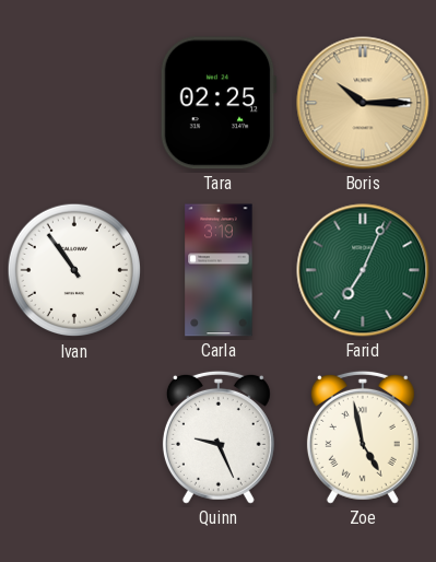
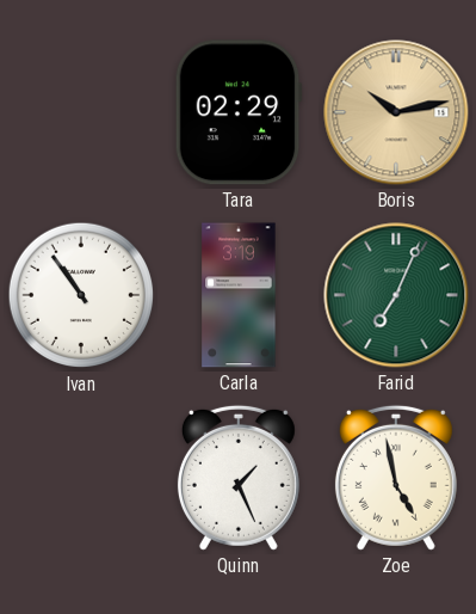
Tara: 02:25 -> 02:29 (239, 112)
Boris: 10:15 -> 10:13 (396, 112)
Quinn: 9:26 -> 1:26 (239, 478)
